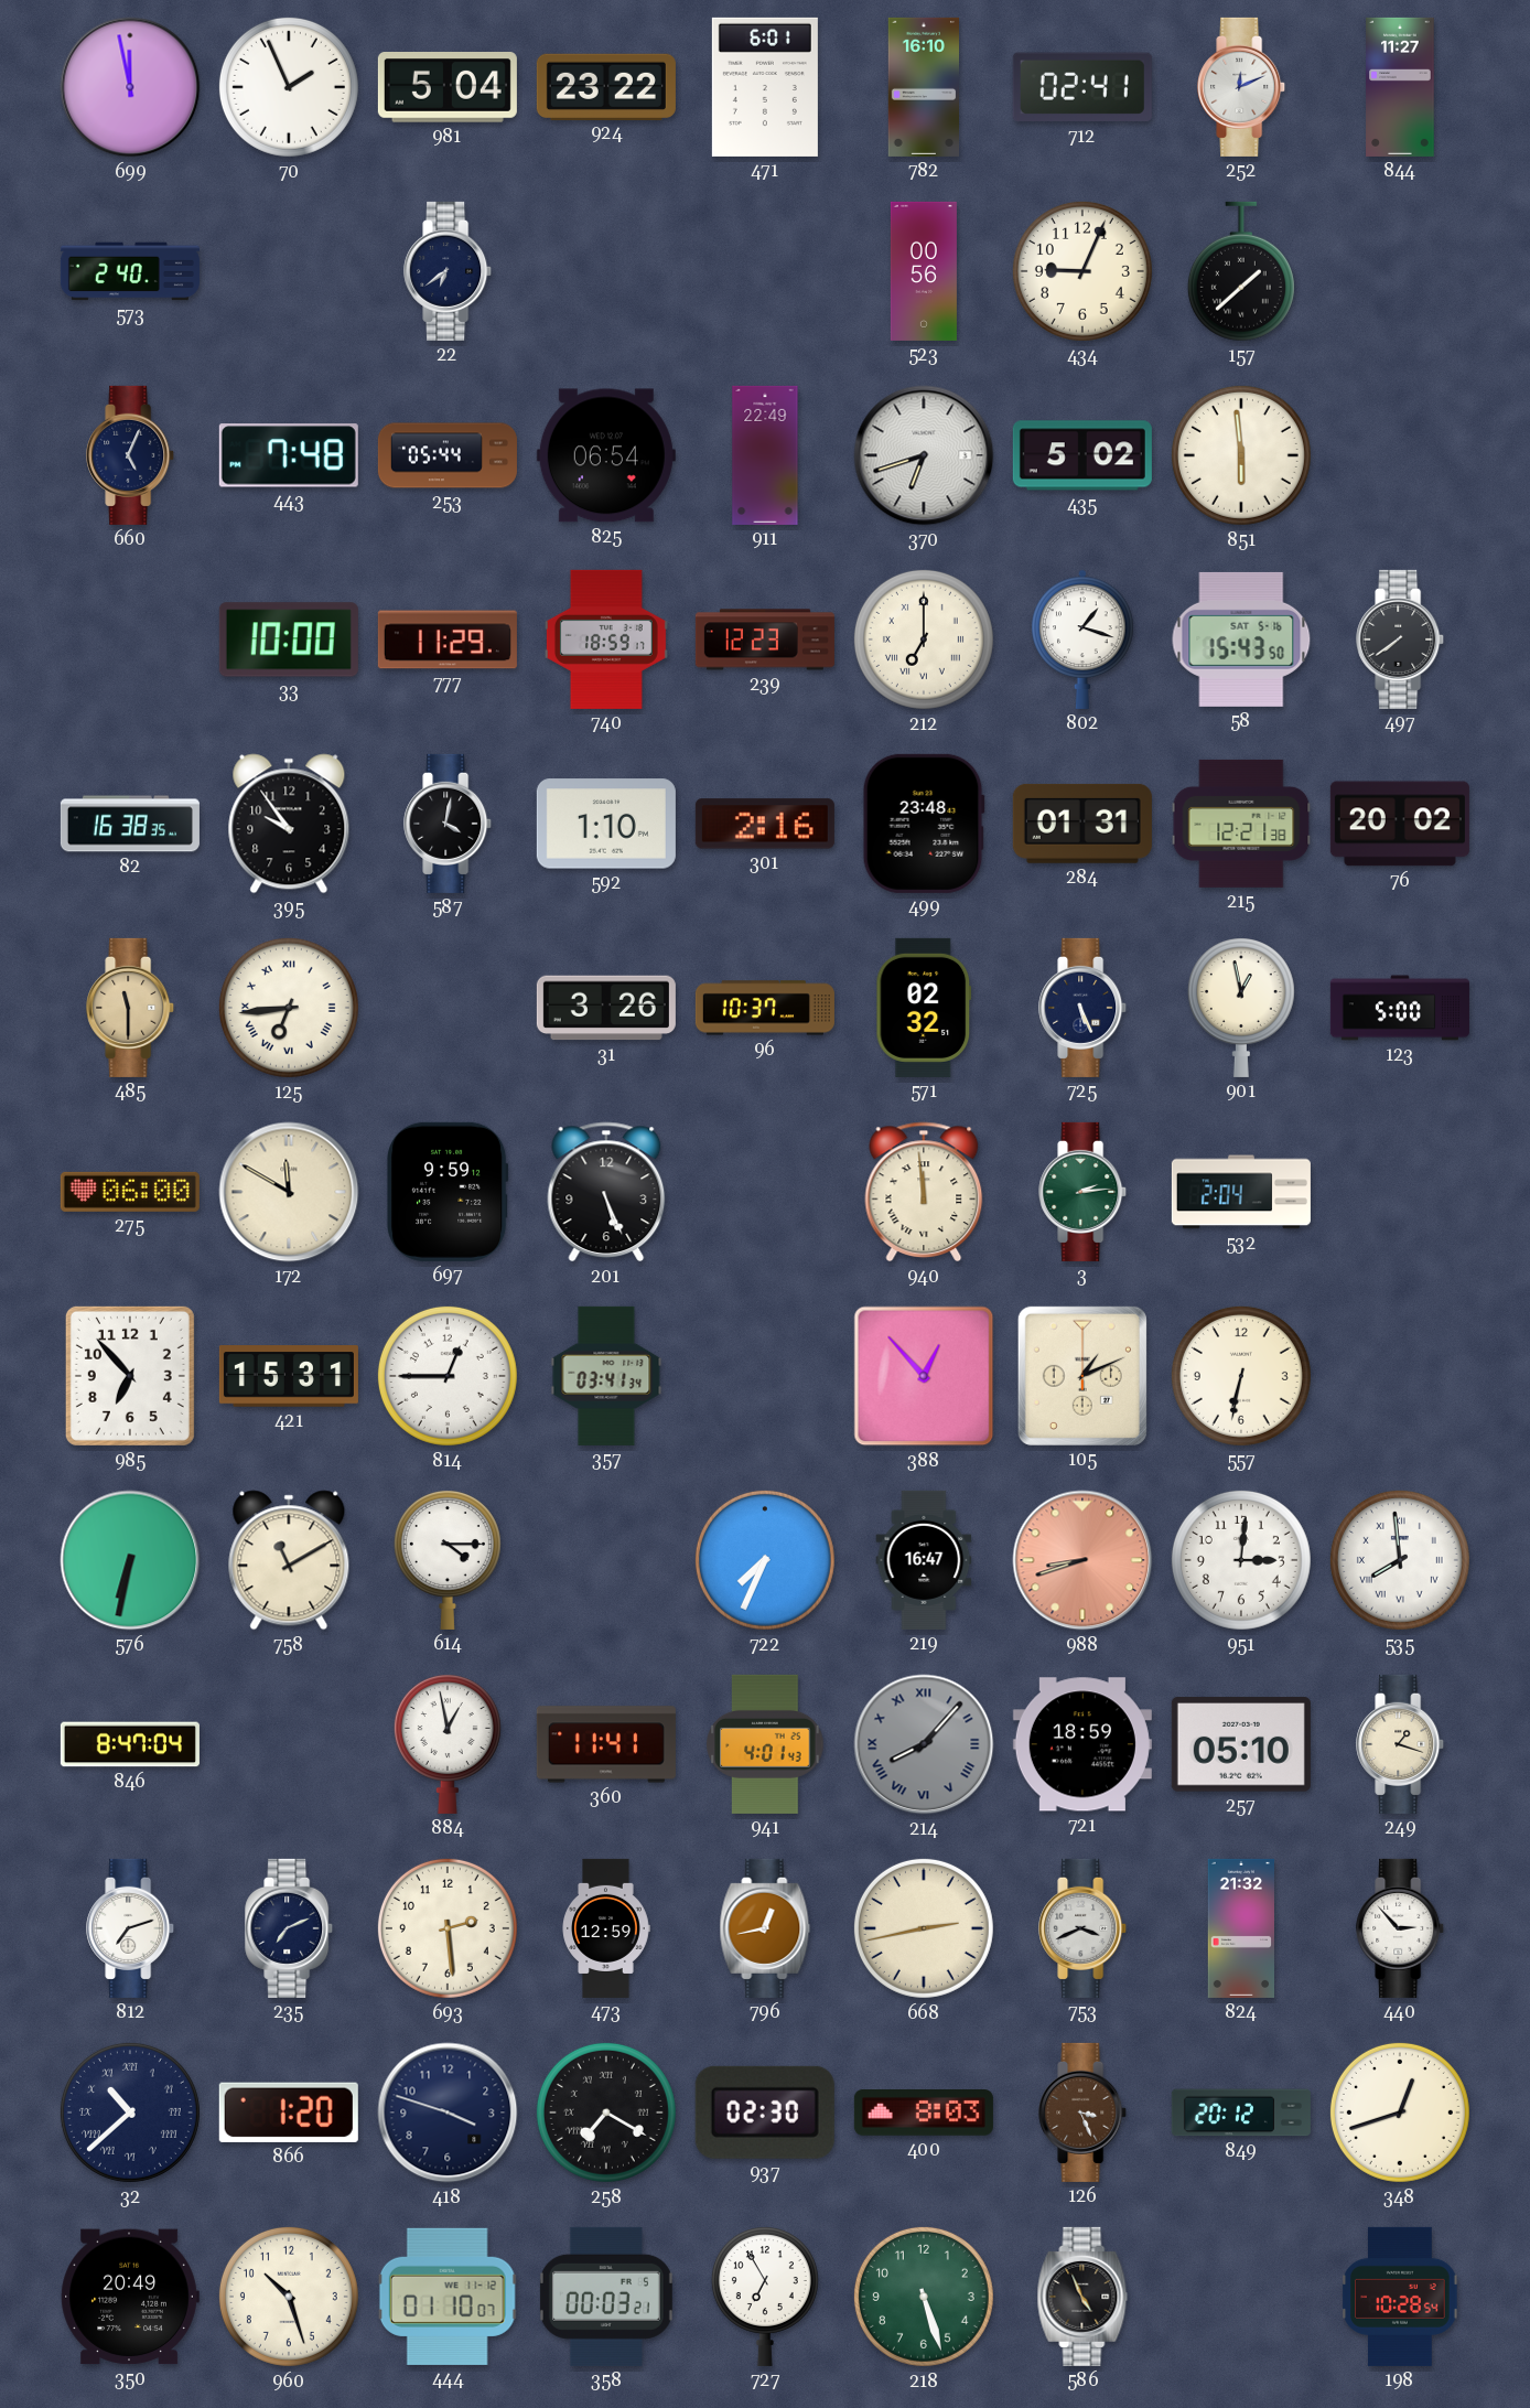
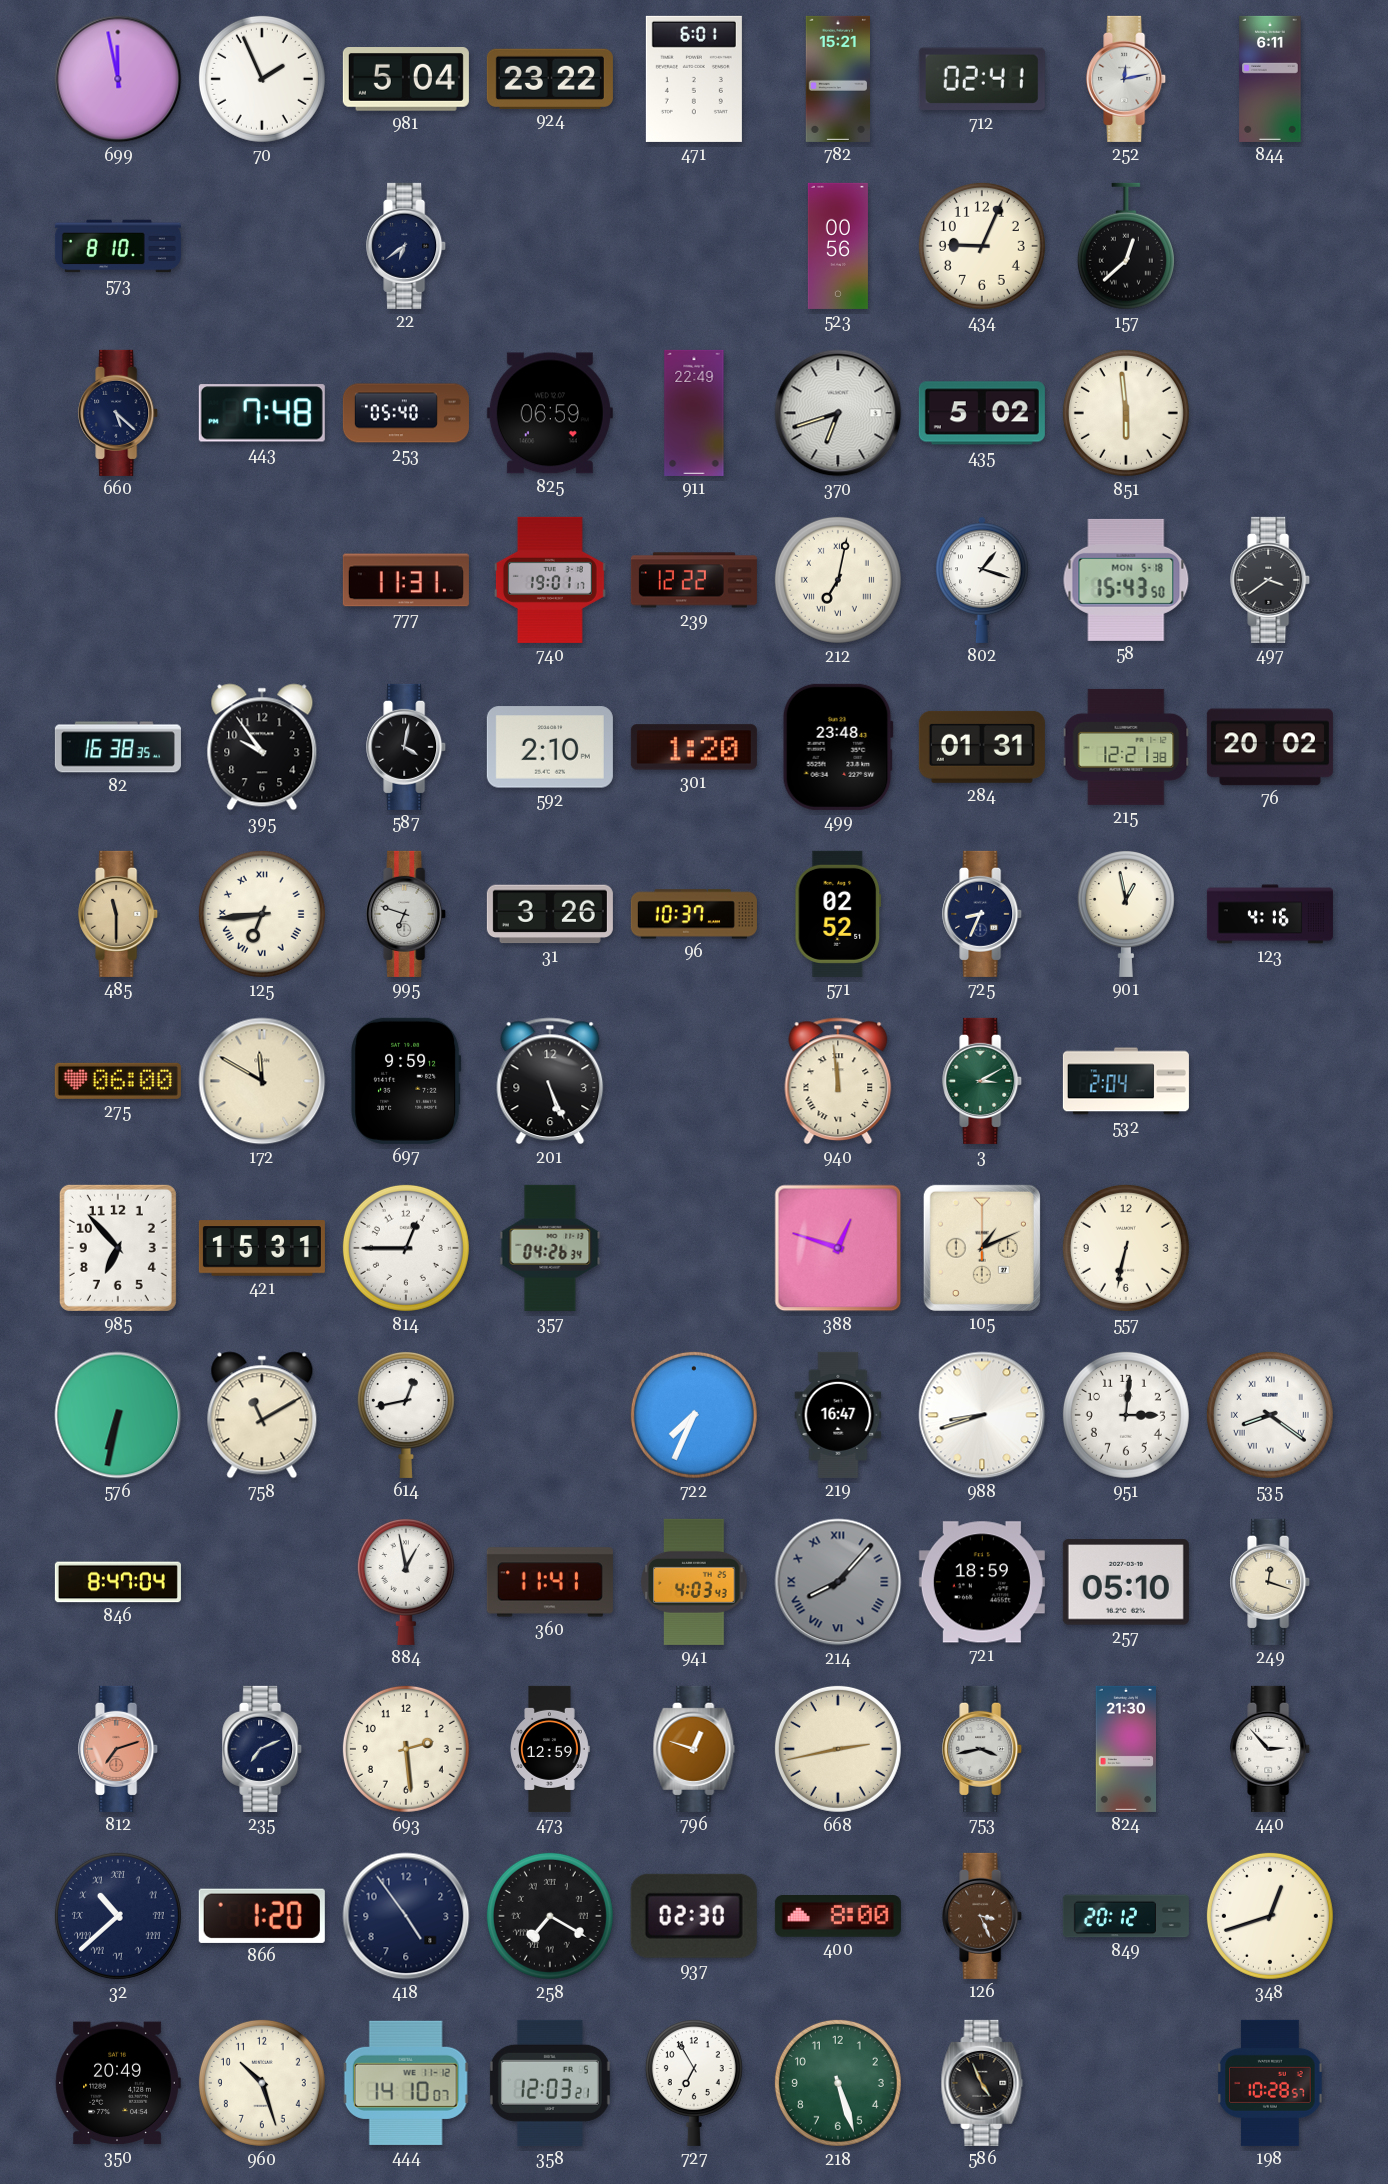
782: 16:10 -> 15:21 (837, 79)
252: 12:11 -> 12:13 (1127, 79)
844: 11:27 -> 6:11 (1270, 79)
573: 2:40 -> 8:10 (118, 246)
157: 1:38 -> 12:38 (1126, 246)
660: 5:04 -> 5:22 (119, 413)
253: 05:44 -> 05:40 (406, 413)
825: 06:54 -> 06:59 (550, 413)
33: 10:00 -> none (289, 639)
777: 11:29 -> 11:31 (406, 580)
740: 18:59 -> 19:01 (550, 580)
239: 12:23 -> 12:22 (694, 580)
212: 7:00 -> 7:02 (838, 580)
58 date: SAT 5-16 -> MON 5-18 (1126, 580)
497: 7:39 -> 3:39 (1271, 580)
592: 1:10 -> 2:10 (550, 747)
301: 2:16 -> 1:20 (694, 747)
995: none -> 6:48 (407, 914)
571: 02:32 -> 02:52 (838, 914)
725: 5:26 -> 8:34 (983, 914)
123: 5:00 -> 4:16 (1270, 914)
3: 2:14 -> 3:10 (983, 1081)
357: 03:41 -> 04:26 (550, 1248)
388: 12:53 -> 12:48 (838, 1248)
614: 4:15 -> 12:43 (406, 1415)
988 dial: salmon -> white (982, 1415)
535: 7:59 -> 8:21 (1270, 1415)
941: 4:01 -> 4:03 (694, 1582)
249: 1:18 -> 12:18 (1271, 1582)
812 dial: white -> salmon (119, 1749)
796: 12:43 -> 12:48 (694, 1749)
753: 3:41 -> 3:43 (983, 1749)
824: 21:32 -> 21:30 (1125, 1749)
418: 3:48 -> 4:54 (406, 1916)
400: 8:03 -> 8:00 (838, 1917)
444: 01:10 -> 14:10 (406, 2083)
358: 00:03 -> 12:03 (550, 2083)
198: 10:28:54 -> 10:28:57 (1270, 2083)
